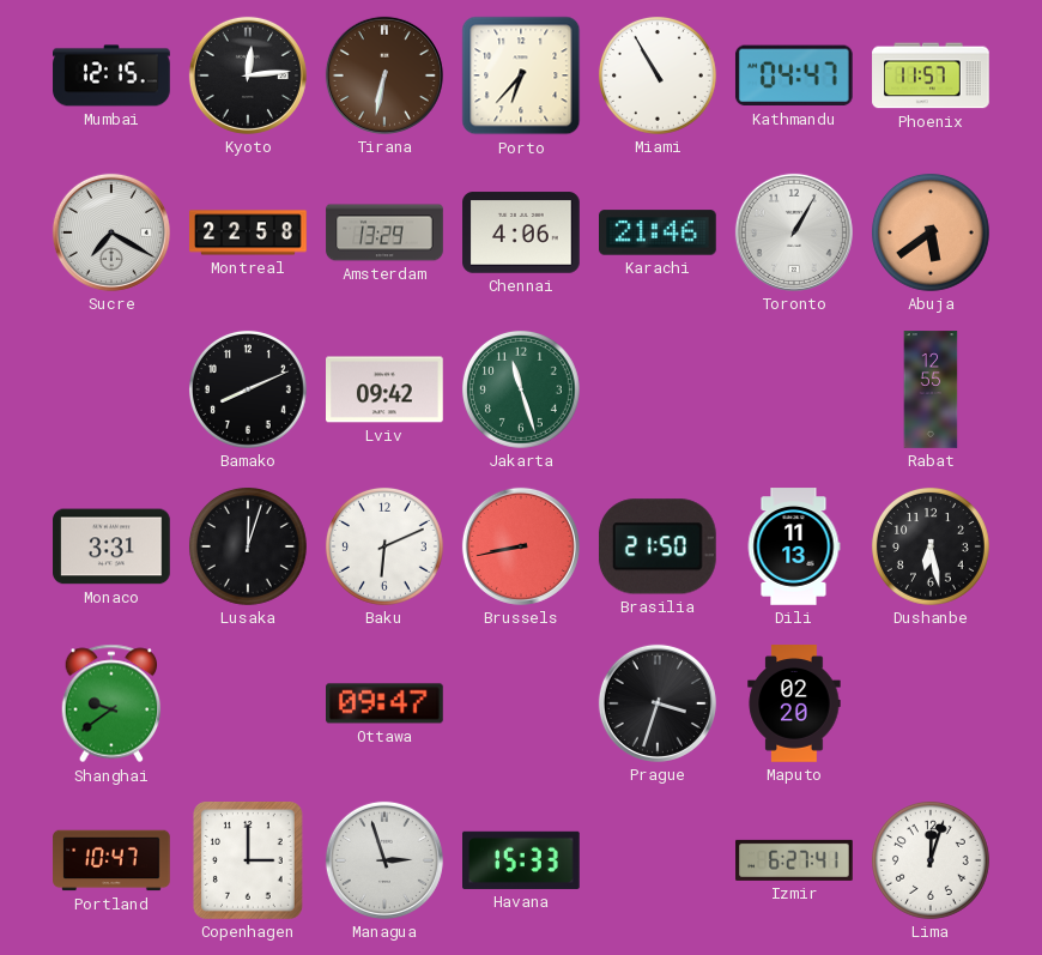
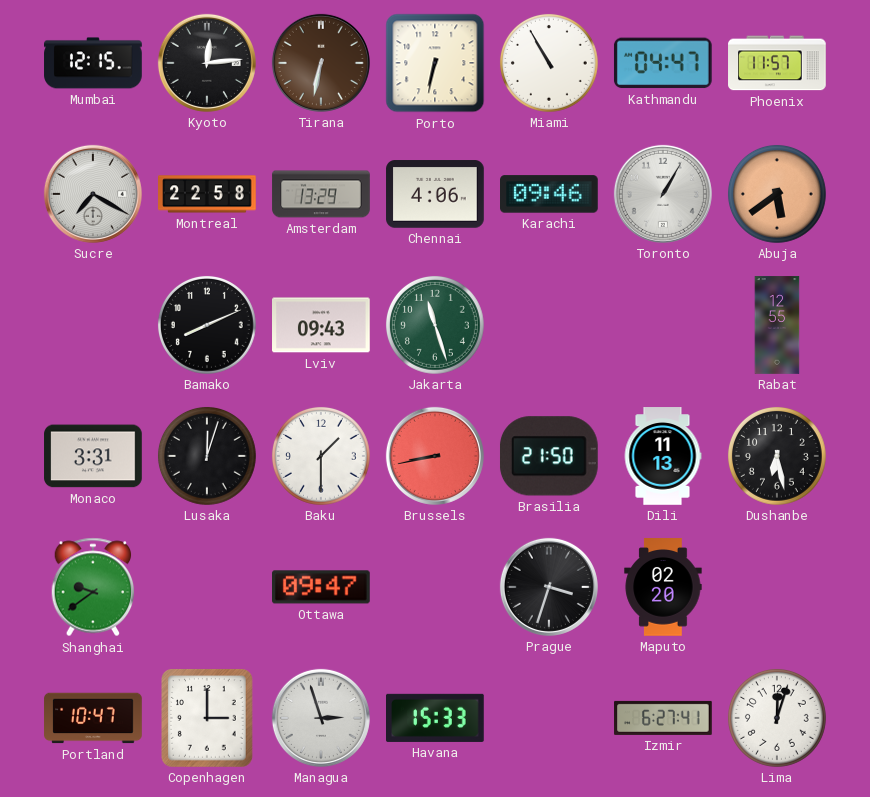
Porto: 6:37 -> 6:32 (435, 63)
Karachi: 21:46 -> 09:46 (550, 194)
Lviv: 09:42 -> 09:43 (322, 325)
Baku: 6:11 -> 1:30 (321, 456)
